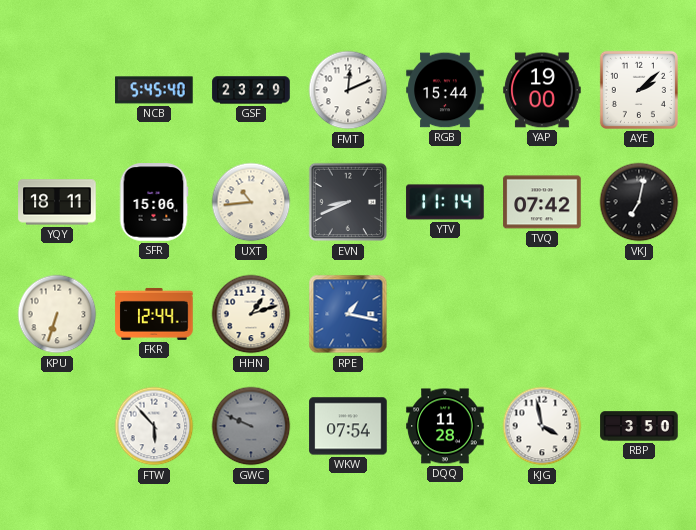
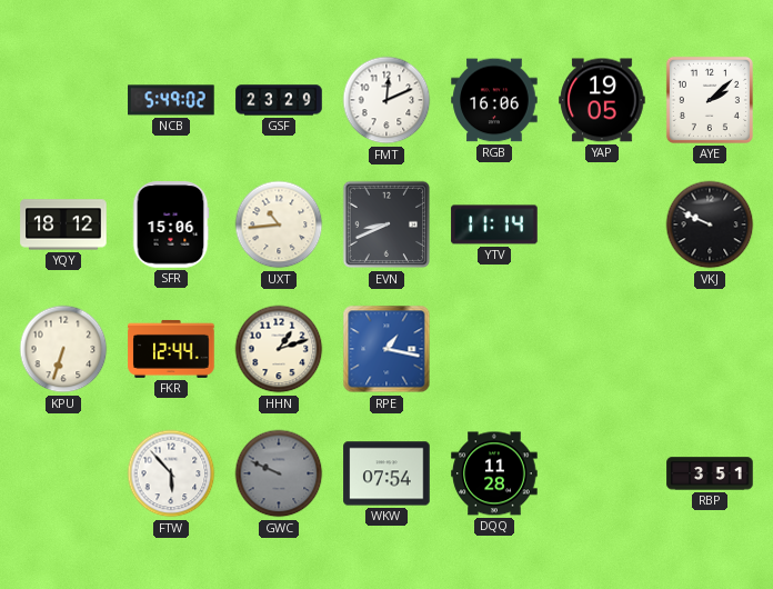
NCB: 5:45 -> 5:49 (171, 100)
RGB: 15:44 -> 16:06 (494, 100)
YAP: 19:00 -> 19:05 (602, 100)
YQY: 18:11 -> 18:12 (63, 224)
TVQ: 07:42 -> none (542, 202)
VKJ: 7:02 -> 9:49 (710, 224)
KJG: 3:58 -> none (542, 426)
RBP: 3:50 -> 3:51 (710, 473)
